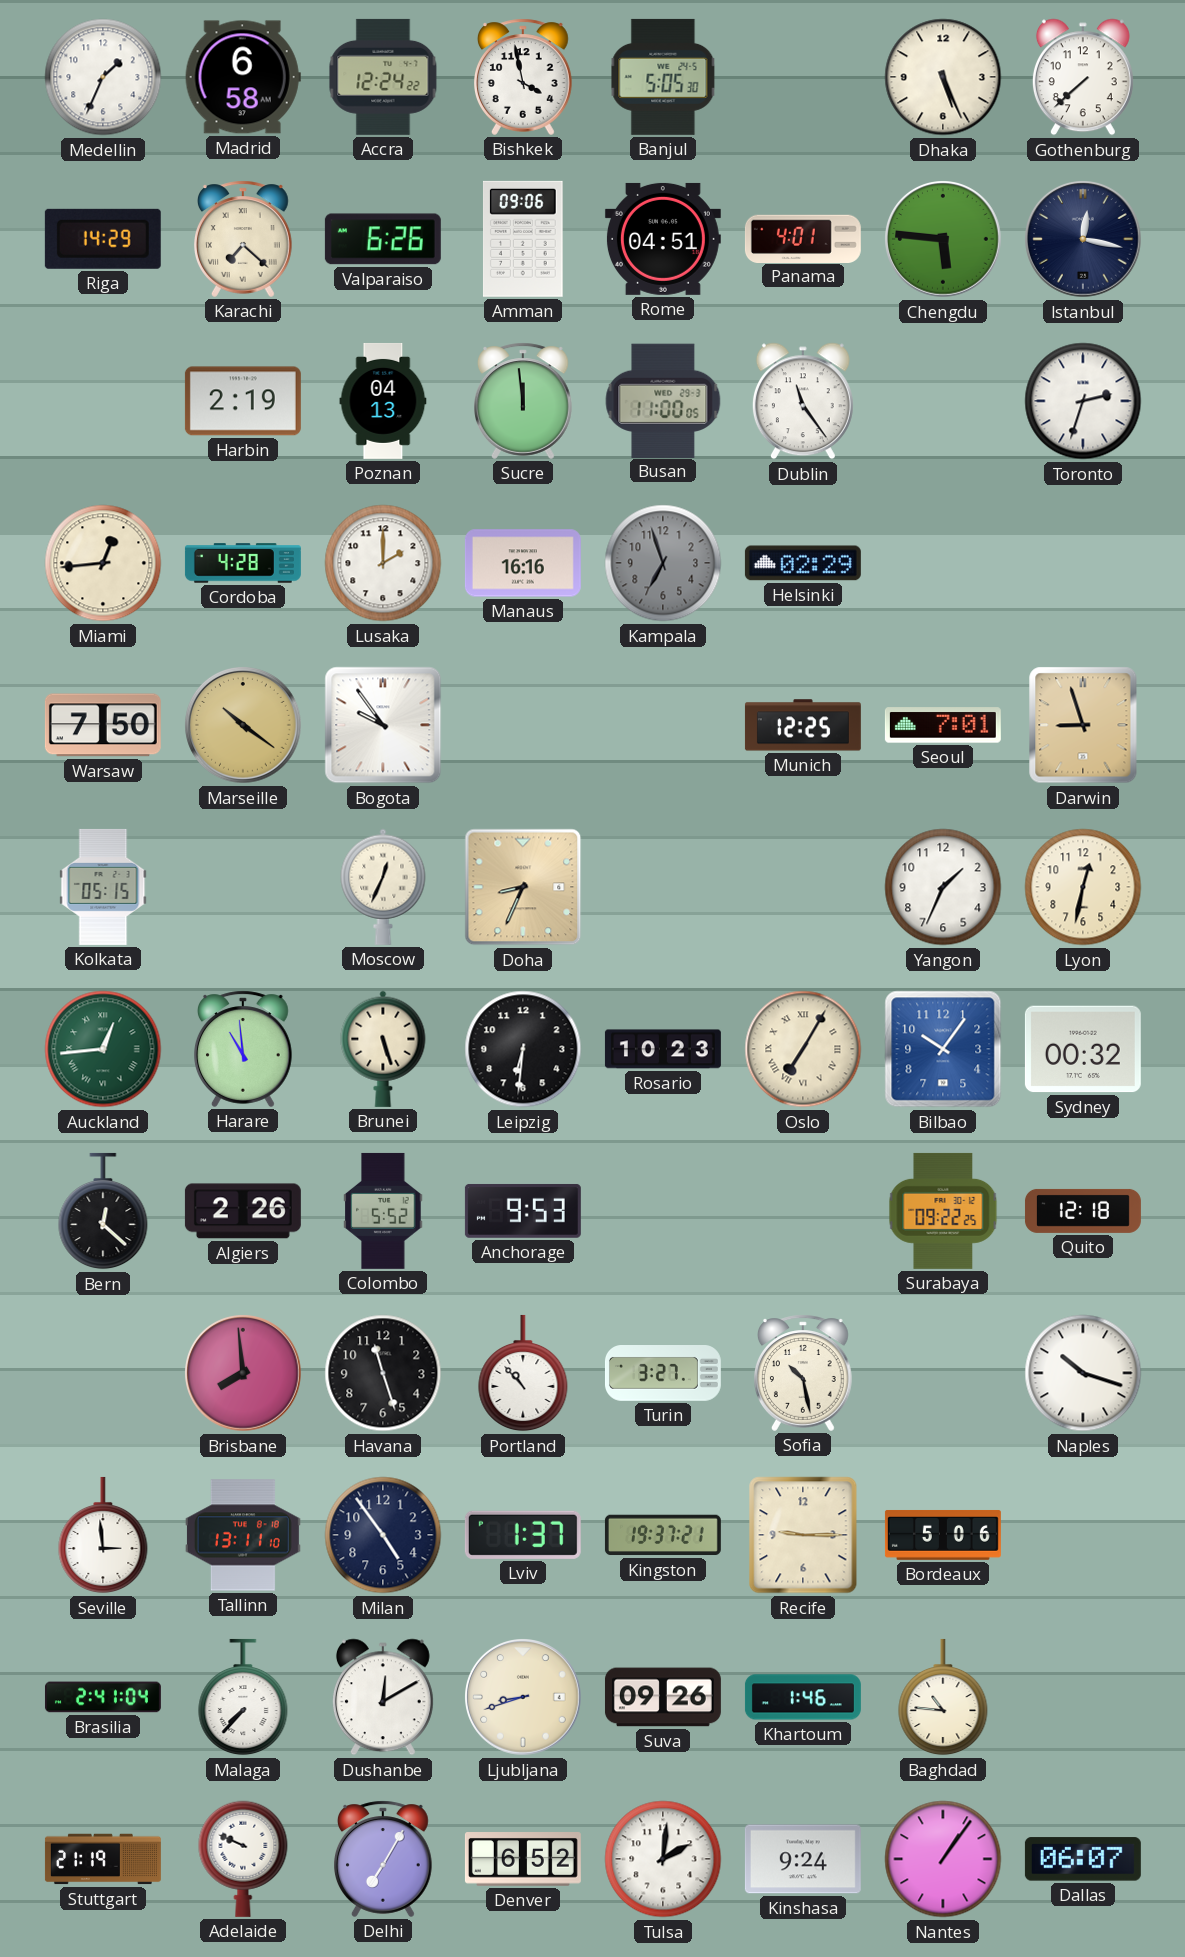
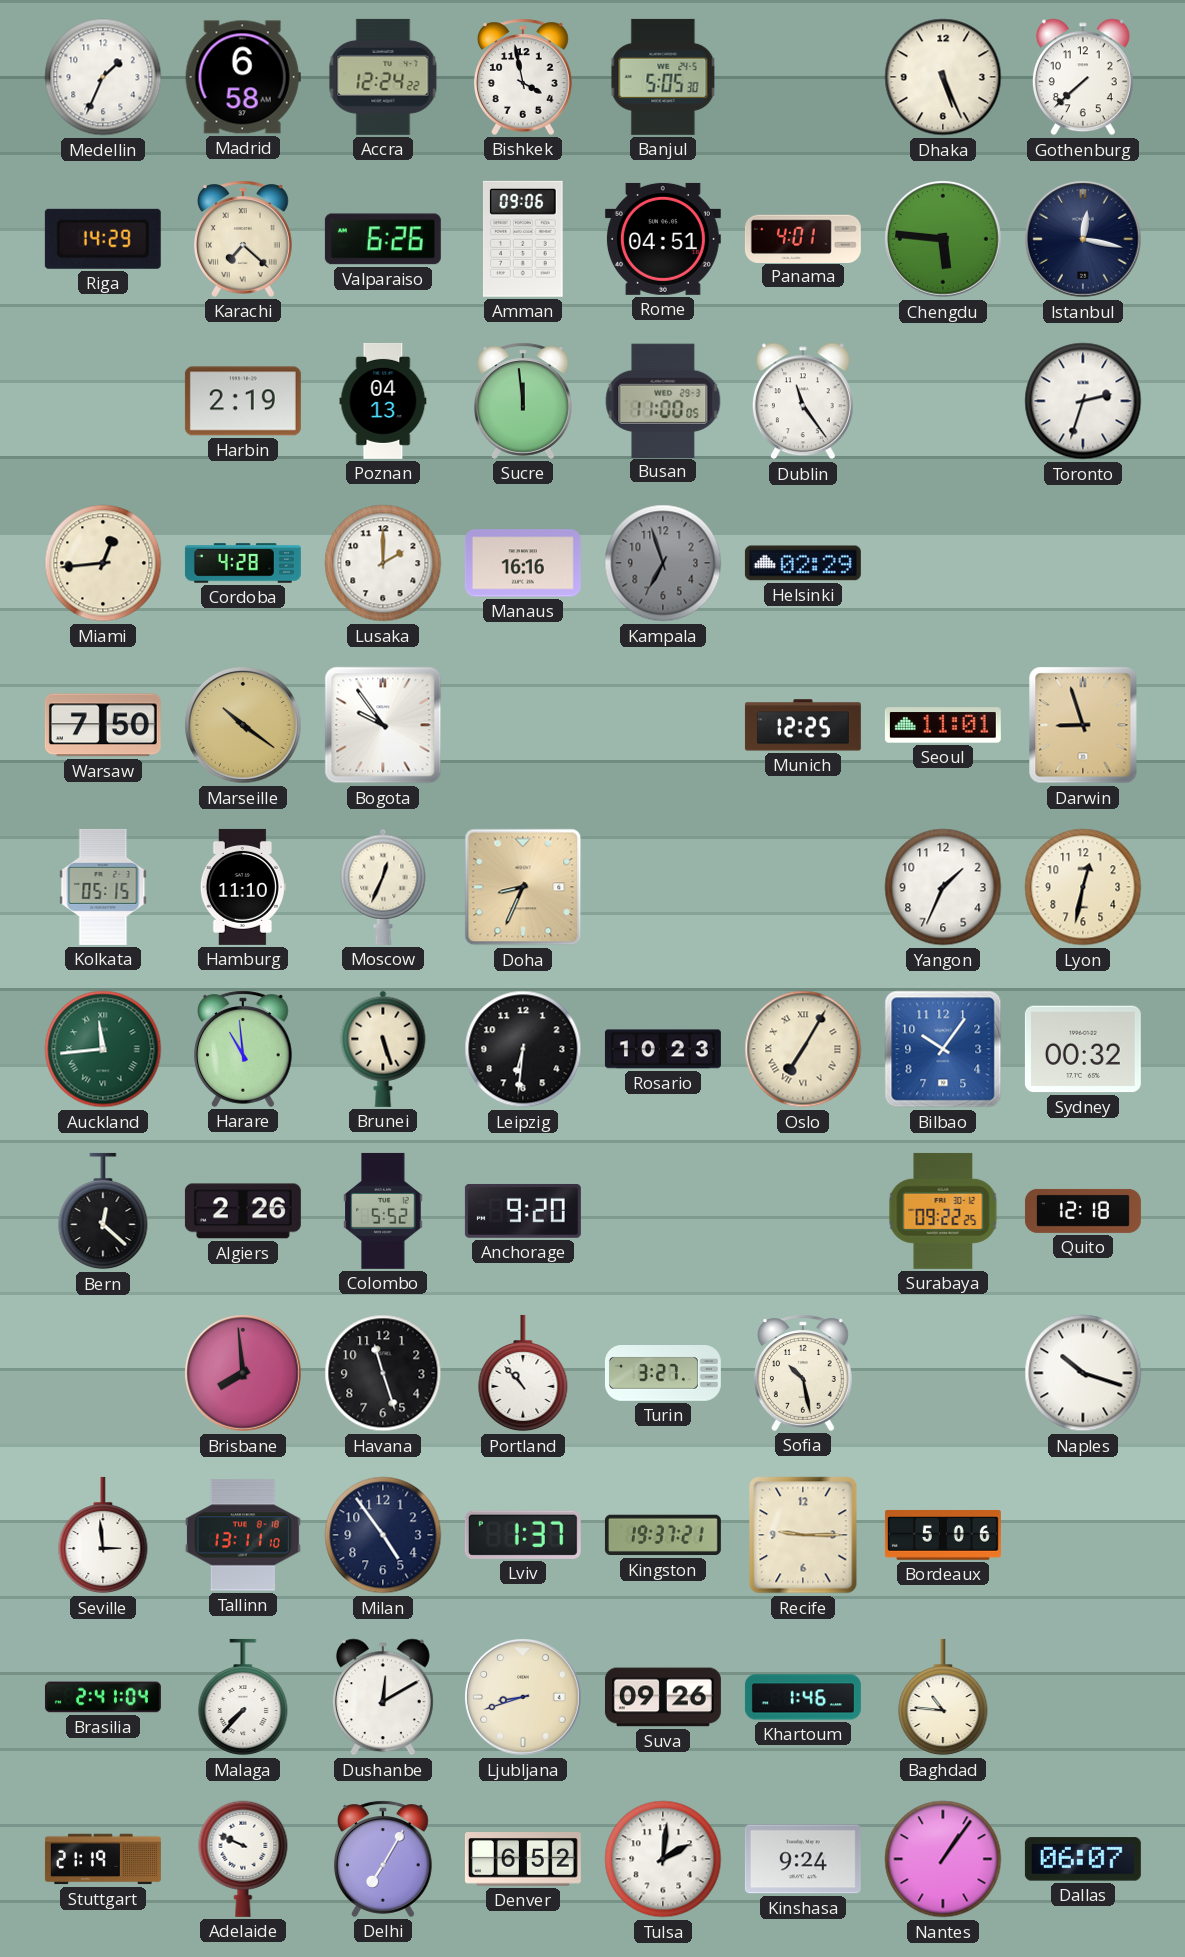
Seoul: 7:01 -> 11:01 (943, 725)
Hamburg: none -> 11:10 (243, 887)
Auckland: 12:44 -> 11:44 (103, 1049)
Anchorage: 9:53 -> 9:20 (523, 1211)
